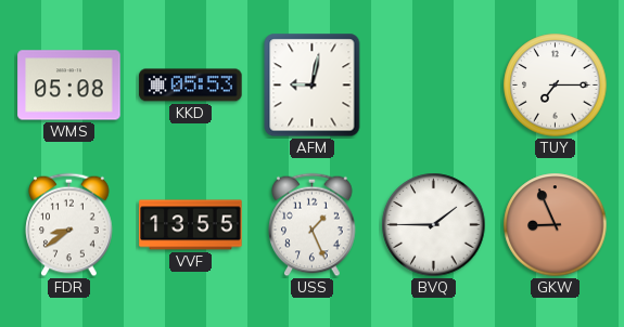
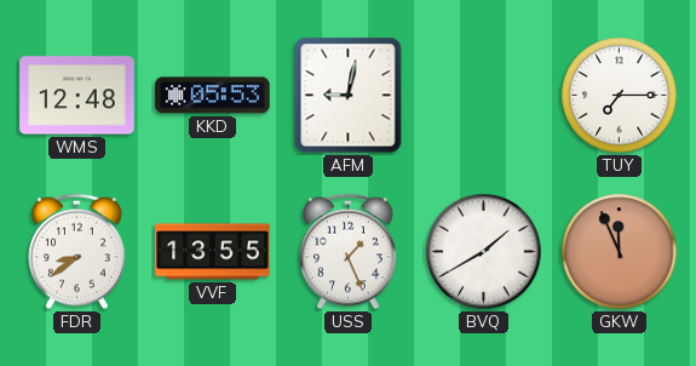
WMS: 05:08 -> 12:48 (77, 96)
BVQ: 1:45 -> 1:40 (484, 252)
GKW: 8:56 -> 11:56 (620, 252)
